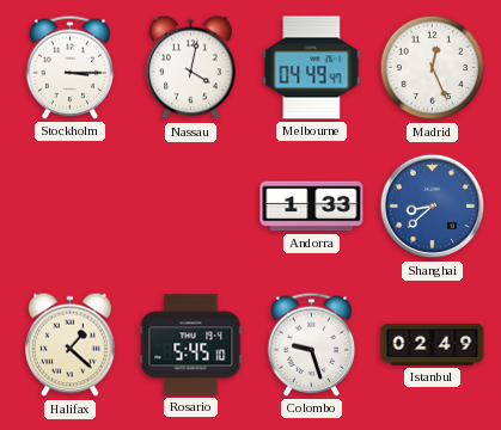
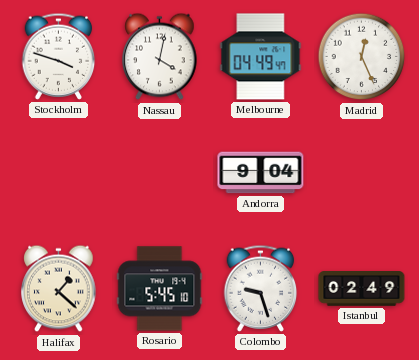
Stockholm: 3:15 -> 3:48 (59, 56)
Andorra: 1:33 -> 9:04 (261, 173)
Shanghai: 8:38 -> none (433, 207)
